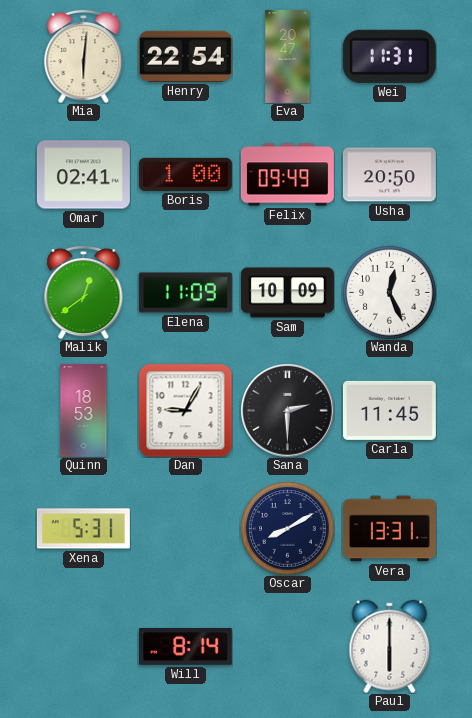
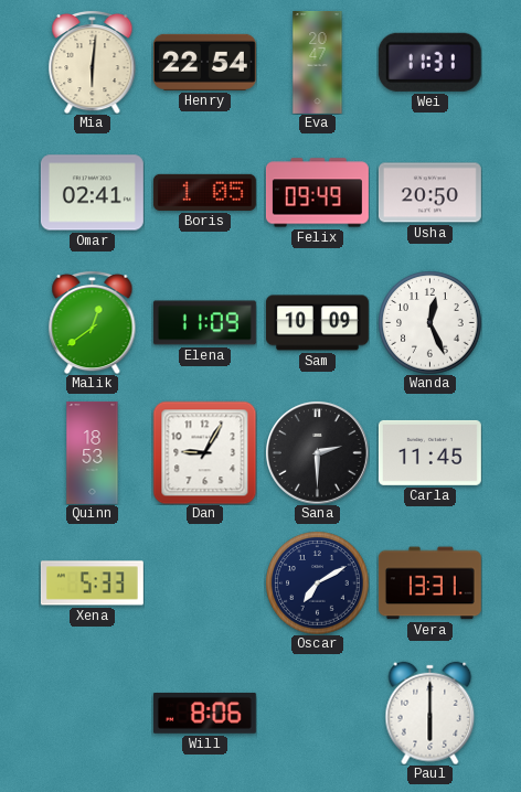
Boris: 1:00 -> 1:05 (204, 192)
Xena: 5:31 -> 5:33 (92, 584)
Oscar: 8:10 -> 7:10 (317, 582)
Will: 8:14 -> 8:06 (204, 713)
